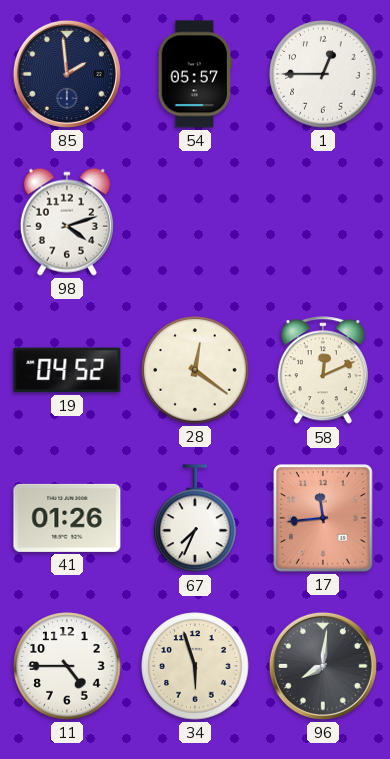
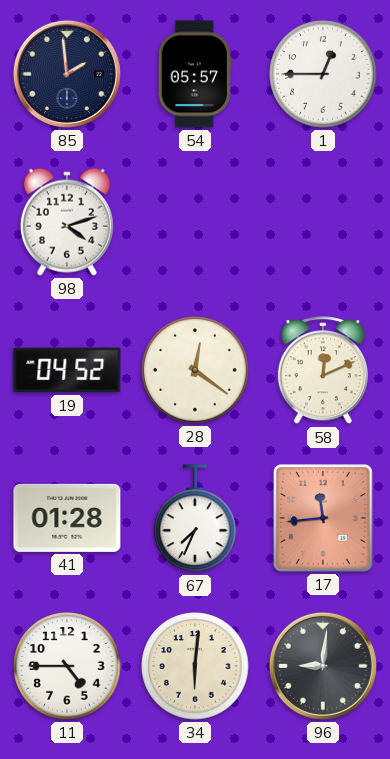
41: 01:26 -> 01:28 (67, 518)
34: 5:57 -> 6:01 (195, 666)
96: 8:01 -> 9:01 (323, 666)
